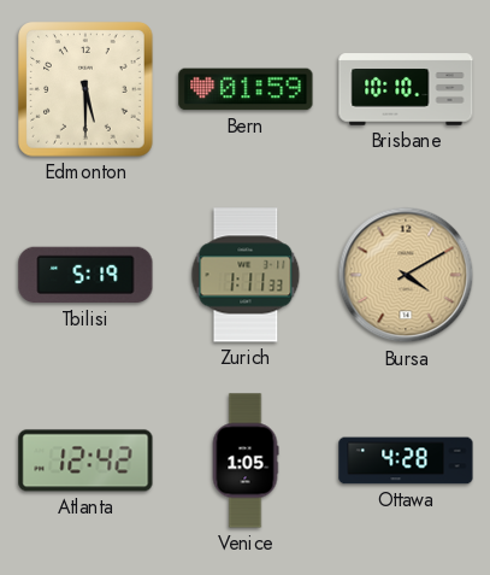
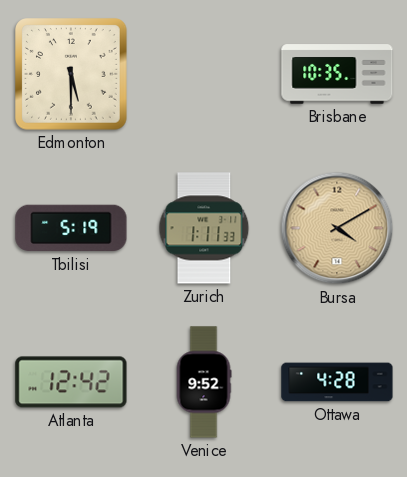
Bern: 01:59 -> none (246, 89)
Brisbane: 10:10 -> 10:35 (337, 74)
Venice: 1:05 -> 9:52 (204, 382)
